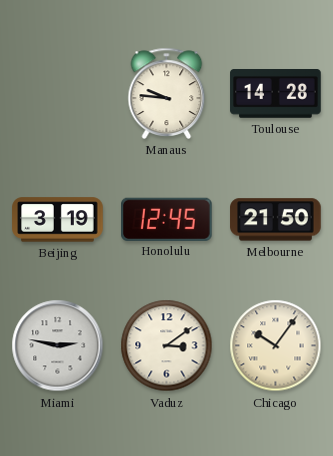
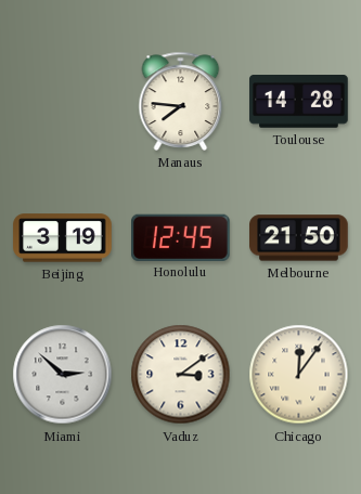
Manaus: 9:46 -> 7:46 (181, 101)
Miami: 2:47 -> 2:52 (63, 375)
Chicago: 10:06 -> 12:06 (299, 375)
